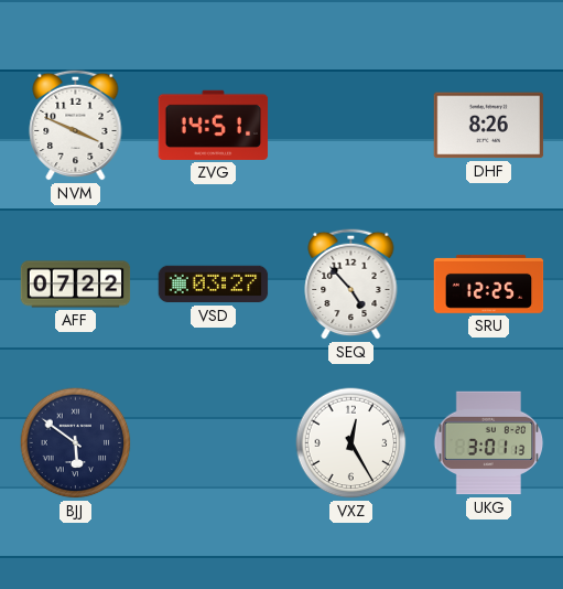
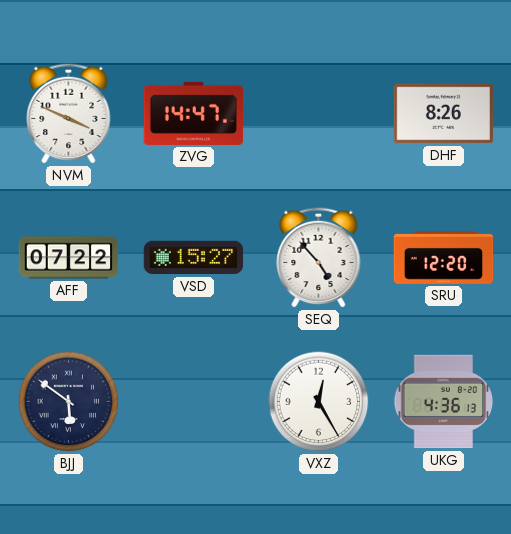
ZVG: 14:51 -> 14:47 (194, 113)
VSD: 03:27 -> 15:27 (194, 258)
SRU: 12:25 -> 12:20 (444, 258)
UKG: 3:01 -> 4:36 (444, 402)
